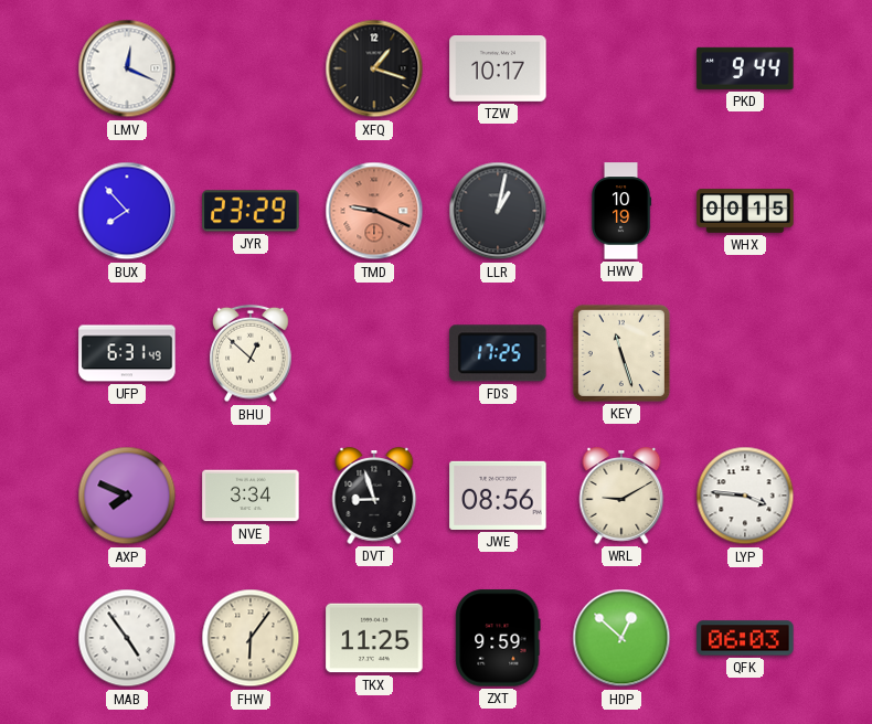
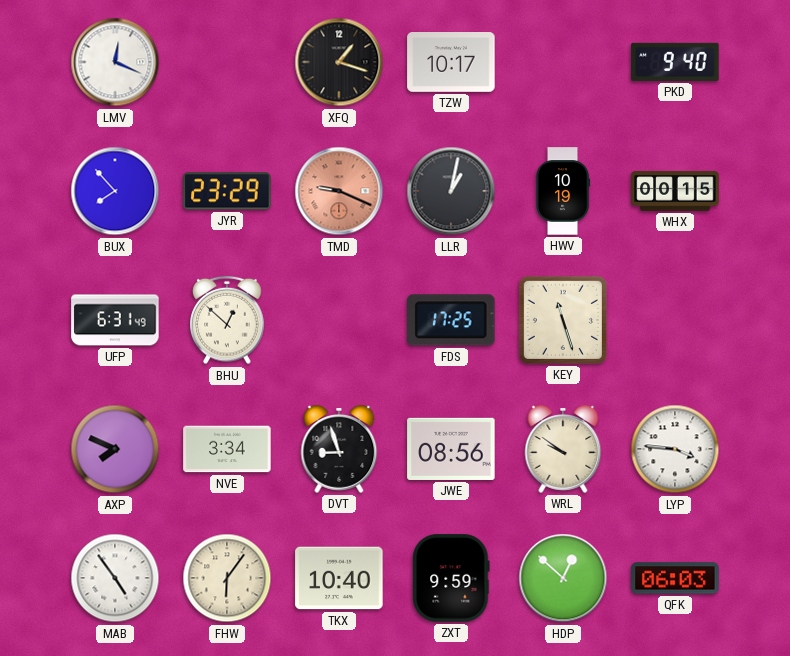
PKD: 9:44 -> 9:40 (675, 62)
WRL: 9:10 -> 9:51 (563, 449)
TKX: 11:25 -> 10:40 (339, 578)
